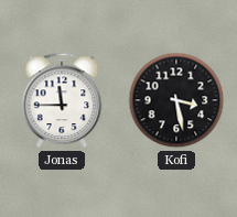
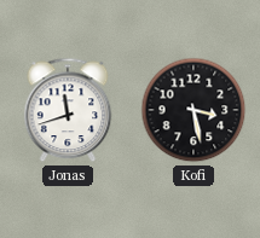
Jonas: 11:45 -> 11:42 (68, 110)
